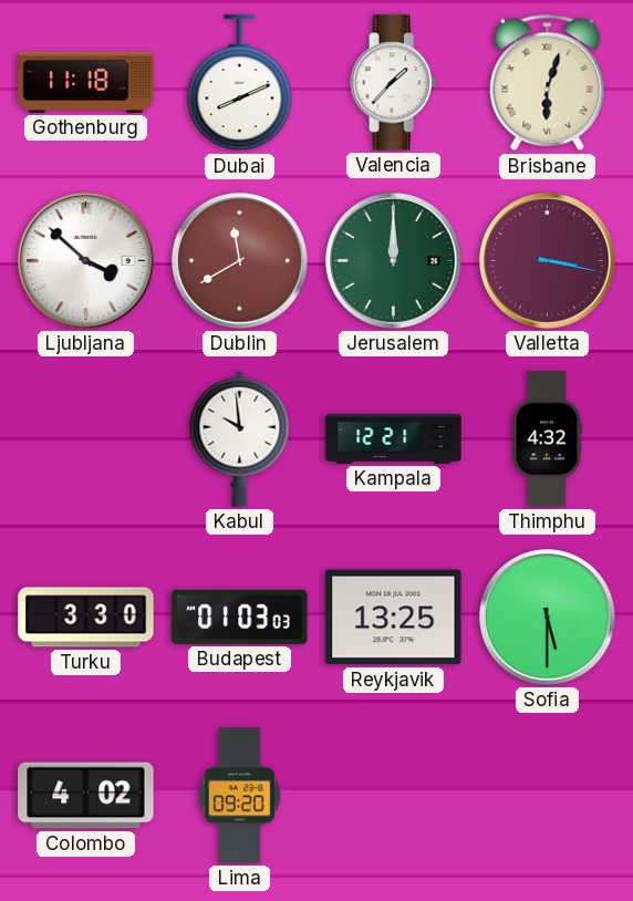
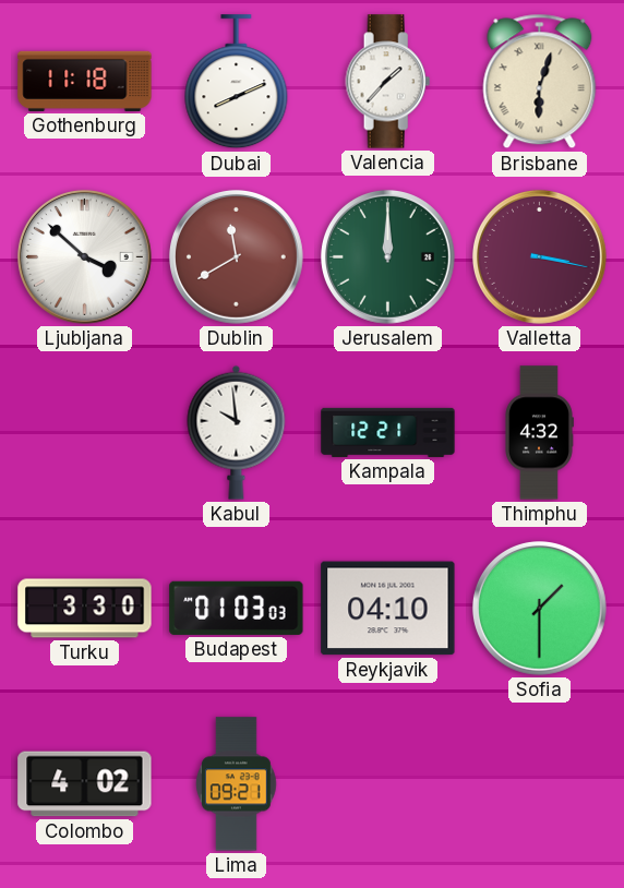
Reykjavik: 13:25 -> 04:10 (388, 609)
Sofia: 5:30 -> 1:30 (539, 608)
Lima: 09:20 -> 09:21 (237, 784)
